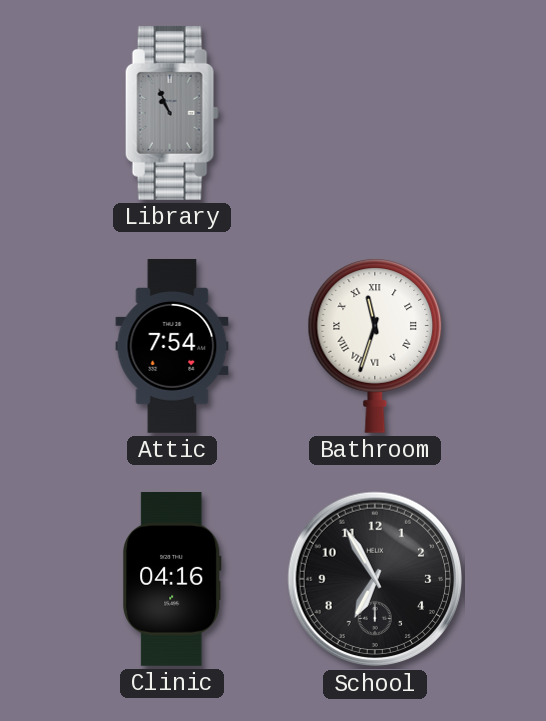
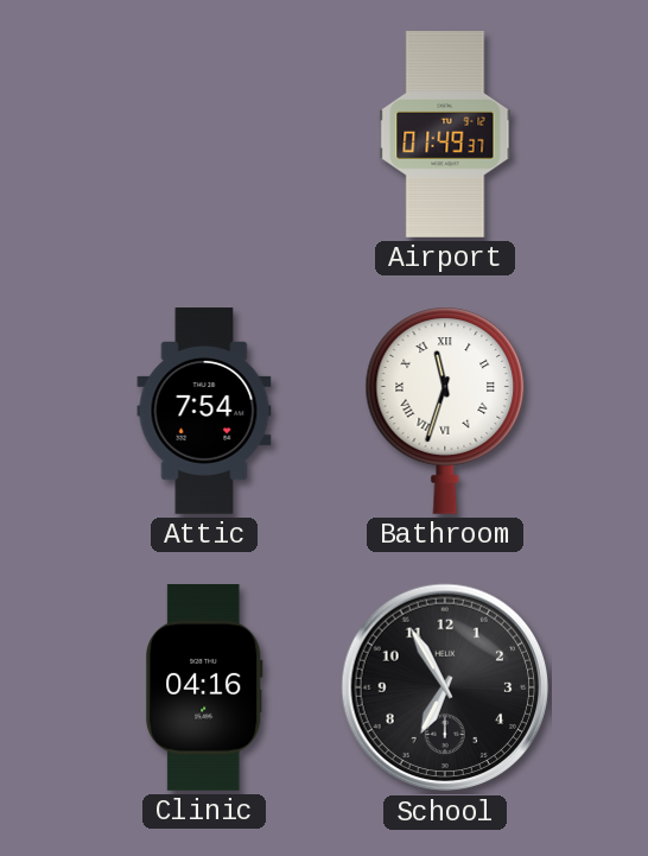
Library: 10:56 -> none (172, 113)
Airport: none -> 01:49 (445, 135)
